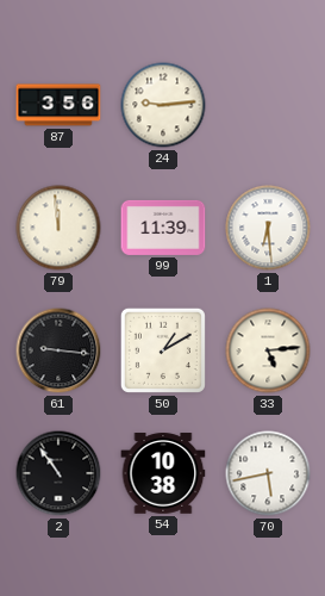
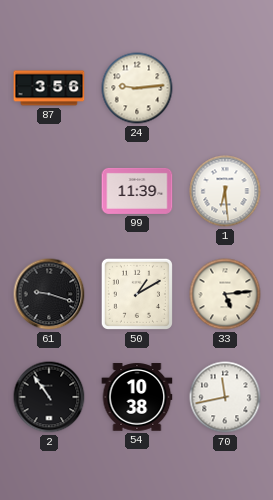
79: 11:59 -> none (58, 228)
61: 9:16 -> 9:18 (49, 294)
70: 5:43 -> 11:43 (225, 397)
